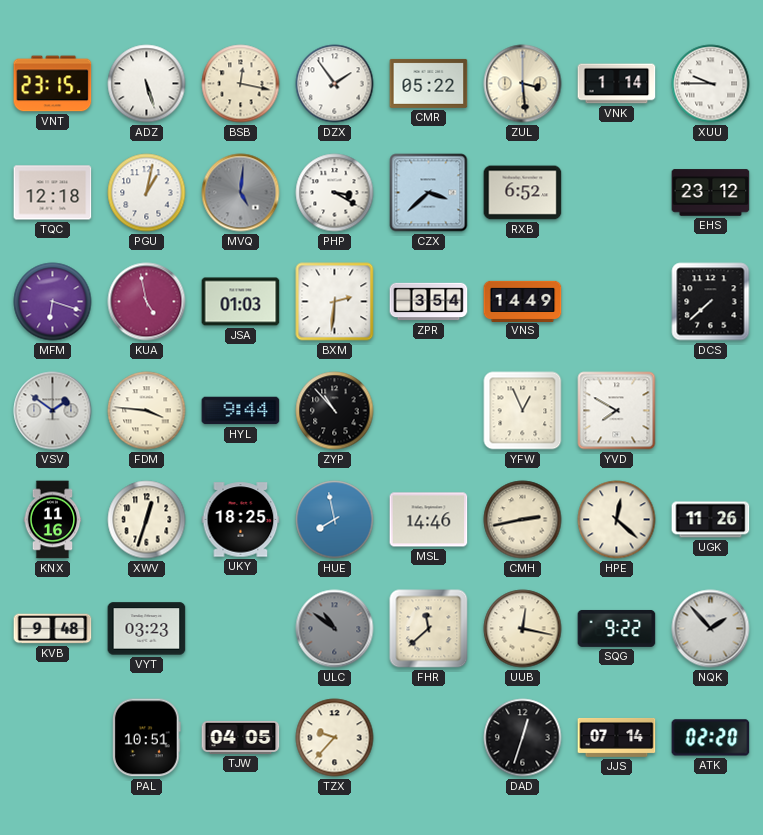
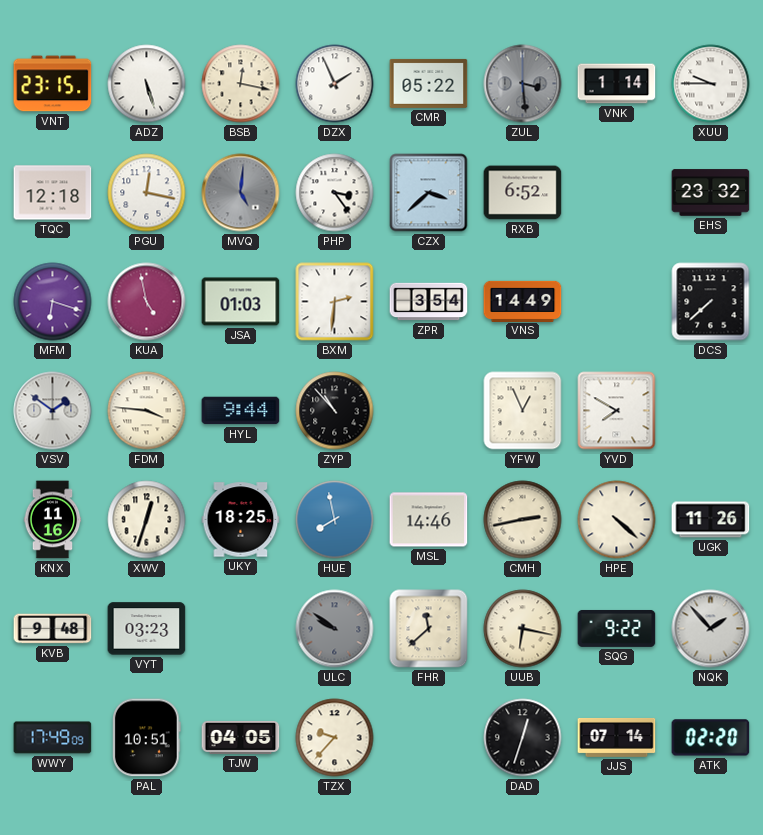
DZX: 1:54 -> 1:56 (335, 84)
ZUL dial: cream -> grey (523, 84)
PGU: 1:02 -> 12:17 (147, 193)
PHP: 3:20 -> 3:24 (335, 193)
EHS: 23:12 -> 23:32 (711, 193)
HPE: 12:22 -> 4:22 (617, 520)
ULC: 10:51 -> 9:51 (335, 629)
UUB: 12:17 -> 6:17 (523, 629)
WWY: none -> 17:49 (53, 738)
